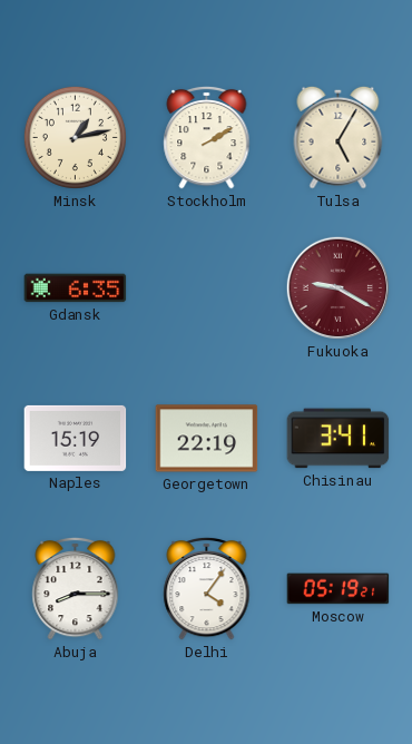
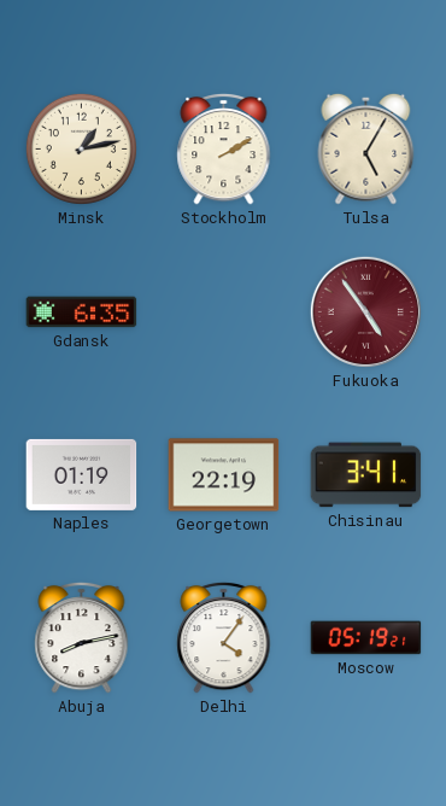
Fukuoka: 9:20 -> 4:54 (365, 311)
Naples: 15:19 -> 01:19 (82, 474)
Abuja: 8:15 -> 8:13 (82, 637)
